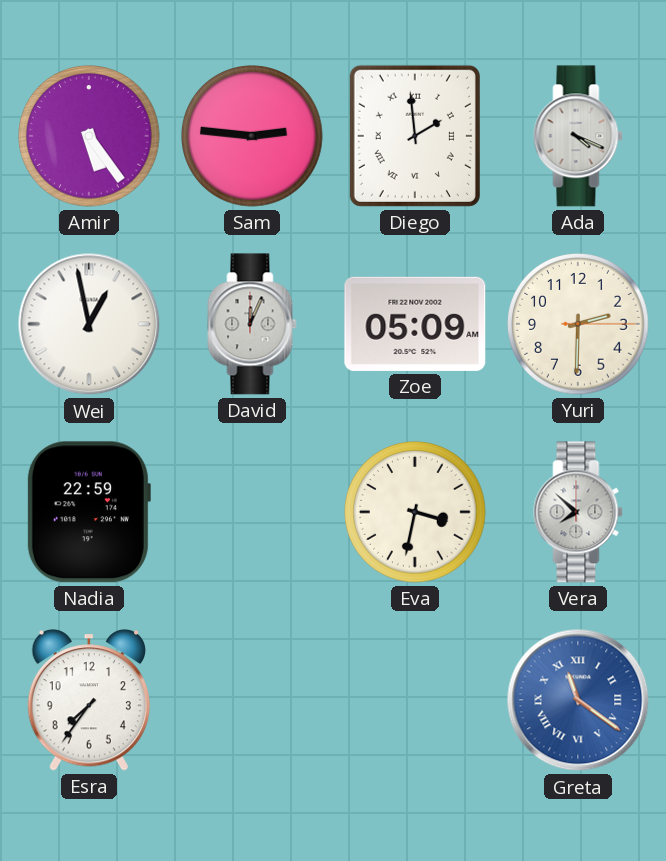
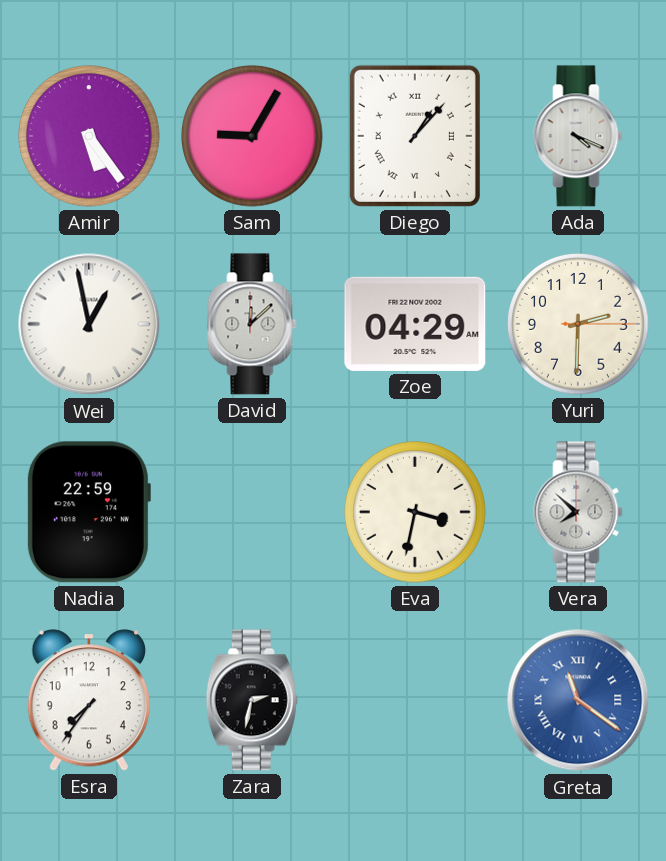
Sam: 2:46 -> 9:05 (252, 136)
Diego: 1:59 -> 1:07 (415, 136)
David: 12:04 -> 12:08 (252, 324)
Zoe: 05:09 -> 04:29 (415, 324)
Zara: none -> 2:32 (252, 700)
